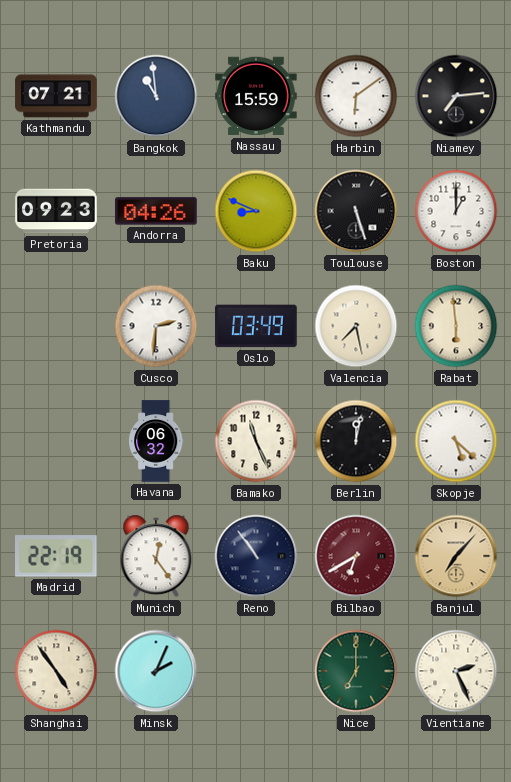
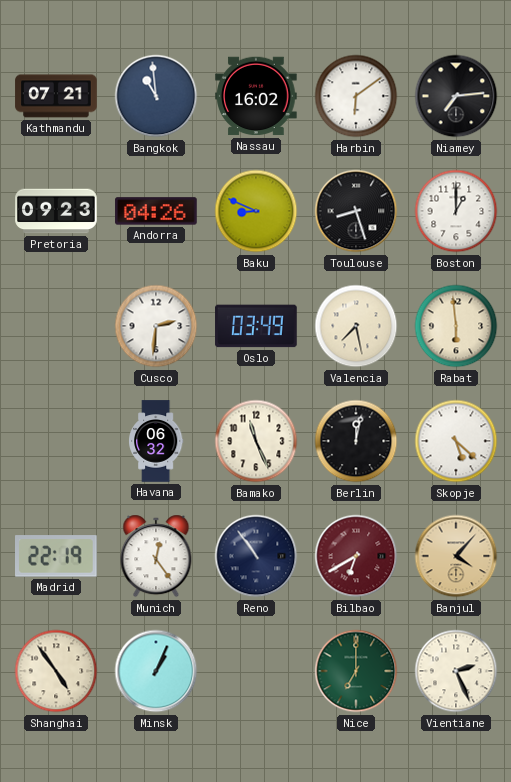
Nassau: 15:59 -> 16:02 (256, 96)
Toulouse: 5:27 -> 8:27 (356, 211)
Banjul: 7:07 -> 4:07 (456, 556)
Minsk: 2:04 -> 1:04 (156, 671)
